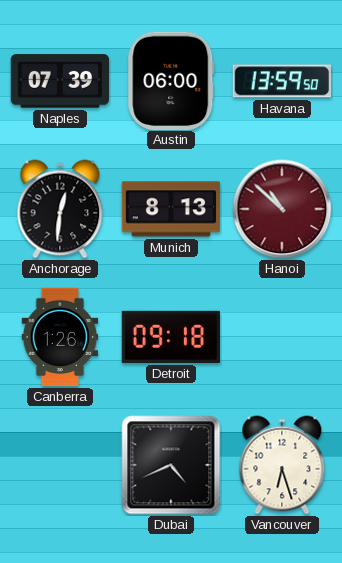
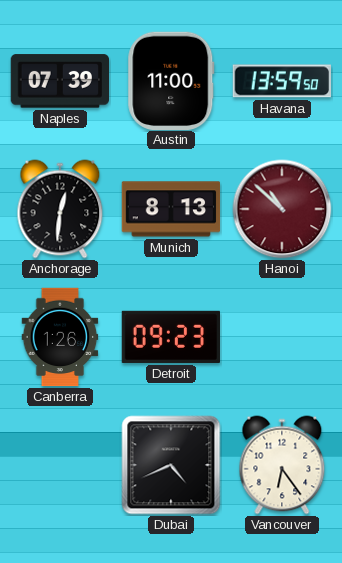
Austin: 06:00 -> 11:00 (171, 80)
Detroit: 09:18 -> 09:23 (171, 337)
Vancouver: 6:27 -> 6:24 (282, 465)
